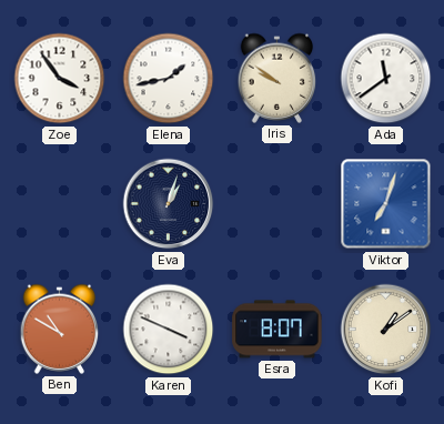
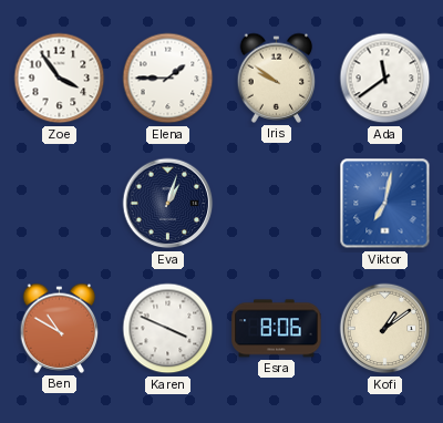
Elena: 1:43 -> 1:45 (168, 79)
Viktor: 7:03 -> 7:02 (385, 204)
Esra: 8:07 -> 8:06 (277, 329)
